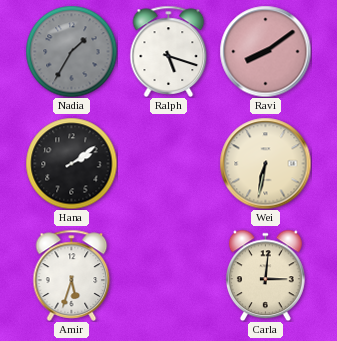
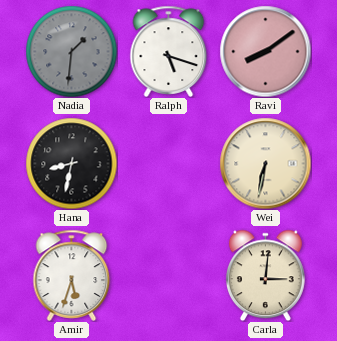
Nadia: 1:35 -> 1:31 (71, 51)
Hana: 2:09 -> 8:32 (71, 163)
